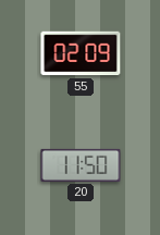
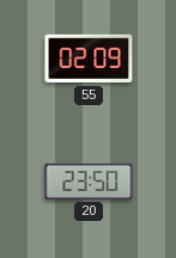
20: 11:50 -> 23:50 (89, 182)
